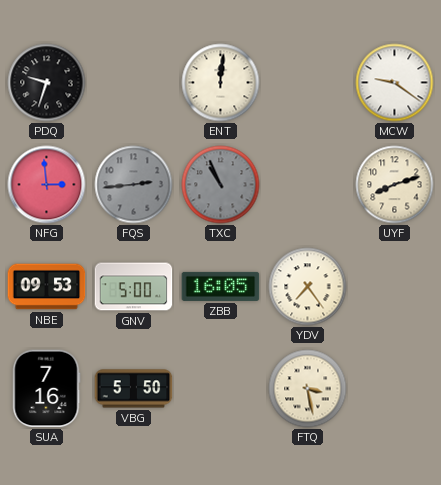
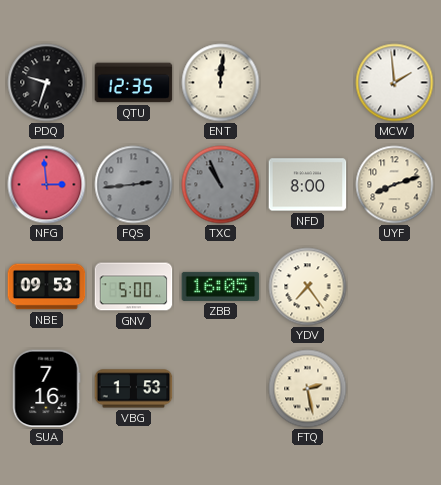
QTU: none -> 12:35 (134, 83)
MCW: 9:21 -> 1:59 (395, 83)
NFD: none -> 8:00 (308, 185)
VBG: 5:50 -> 1:53 (134, 389)
FTQ: 3:28 -> 2:28 (308, 389)
